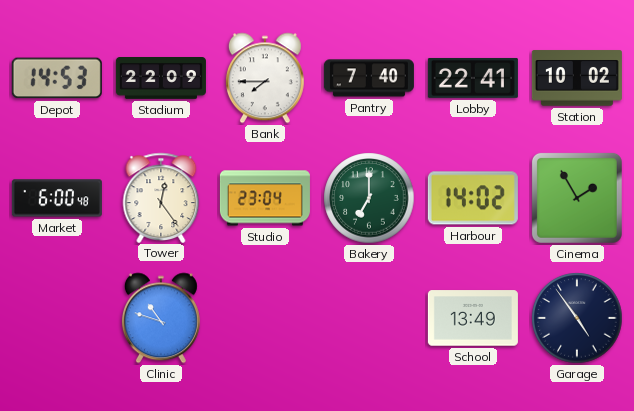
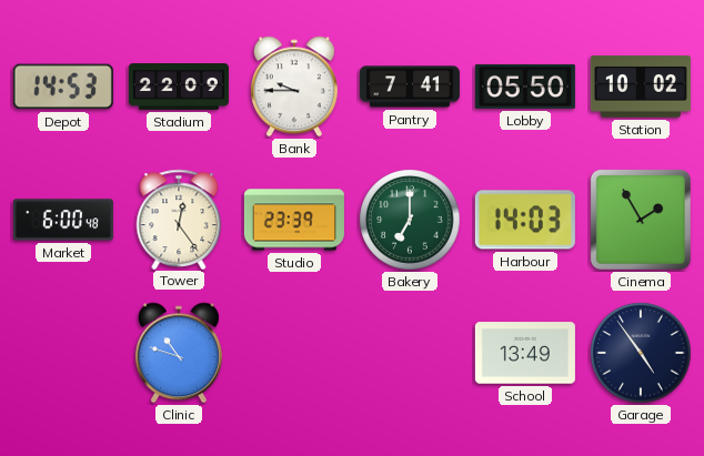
Bank: 7:45 -> 9:45 (294, 87)
Pantry: 7:40 -> 7:41 (410, 87)
Lobby: 22:41 -> 05:50 (525, 87)
Studio: 23:04 -> 23:39 (294, 220)
Harbour: 14:02 -> 14:03 (525, 220)
